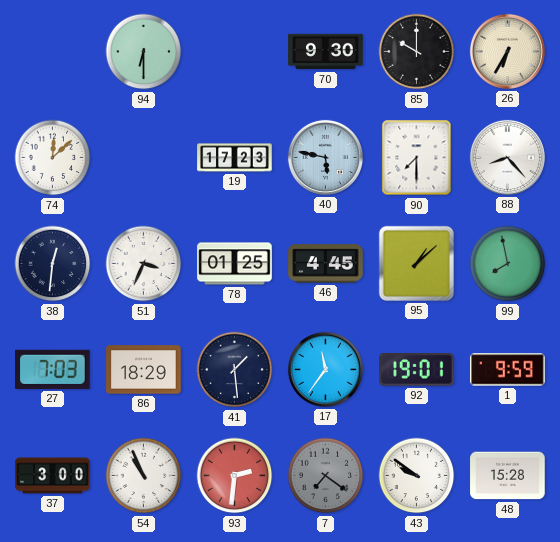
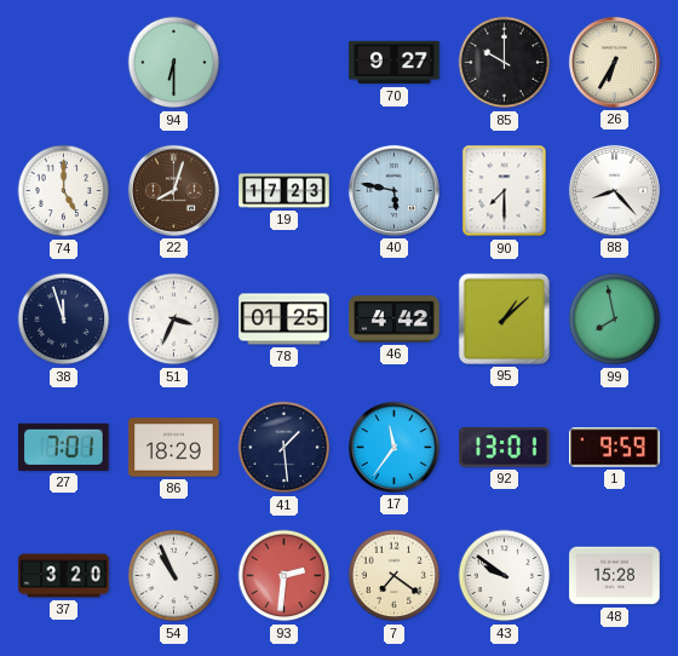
70: 9:30 -> 9:27 (395, 63)
74: 12:08 -> 5:00 (64, 191)
22: none -> 8:03 (173, 190)
38: 12:31 -> 11:57 (64, 320)
46: 4:45 -> 4:42 (395, 320)
27: 7:03 -> 7:01 (64, 447)
92: 19:01 -> 13:01 (505, 448)
37: 3:00 -> 3:20 (64, 576)
7 dial: grey -> cream (395, 576)
